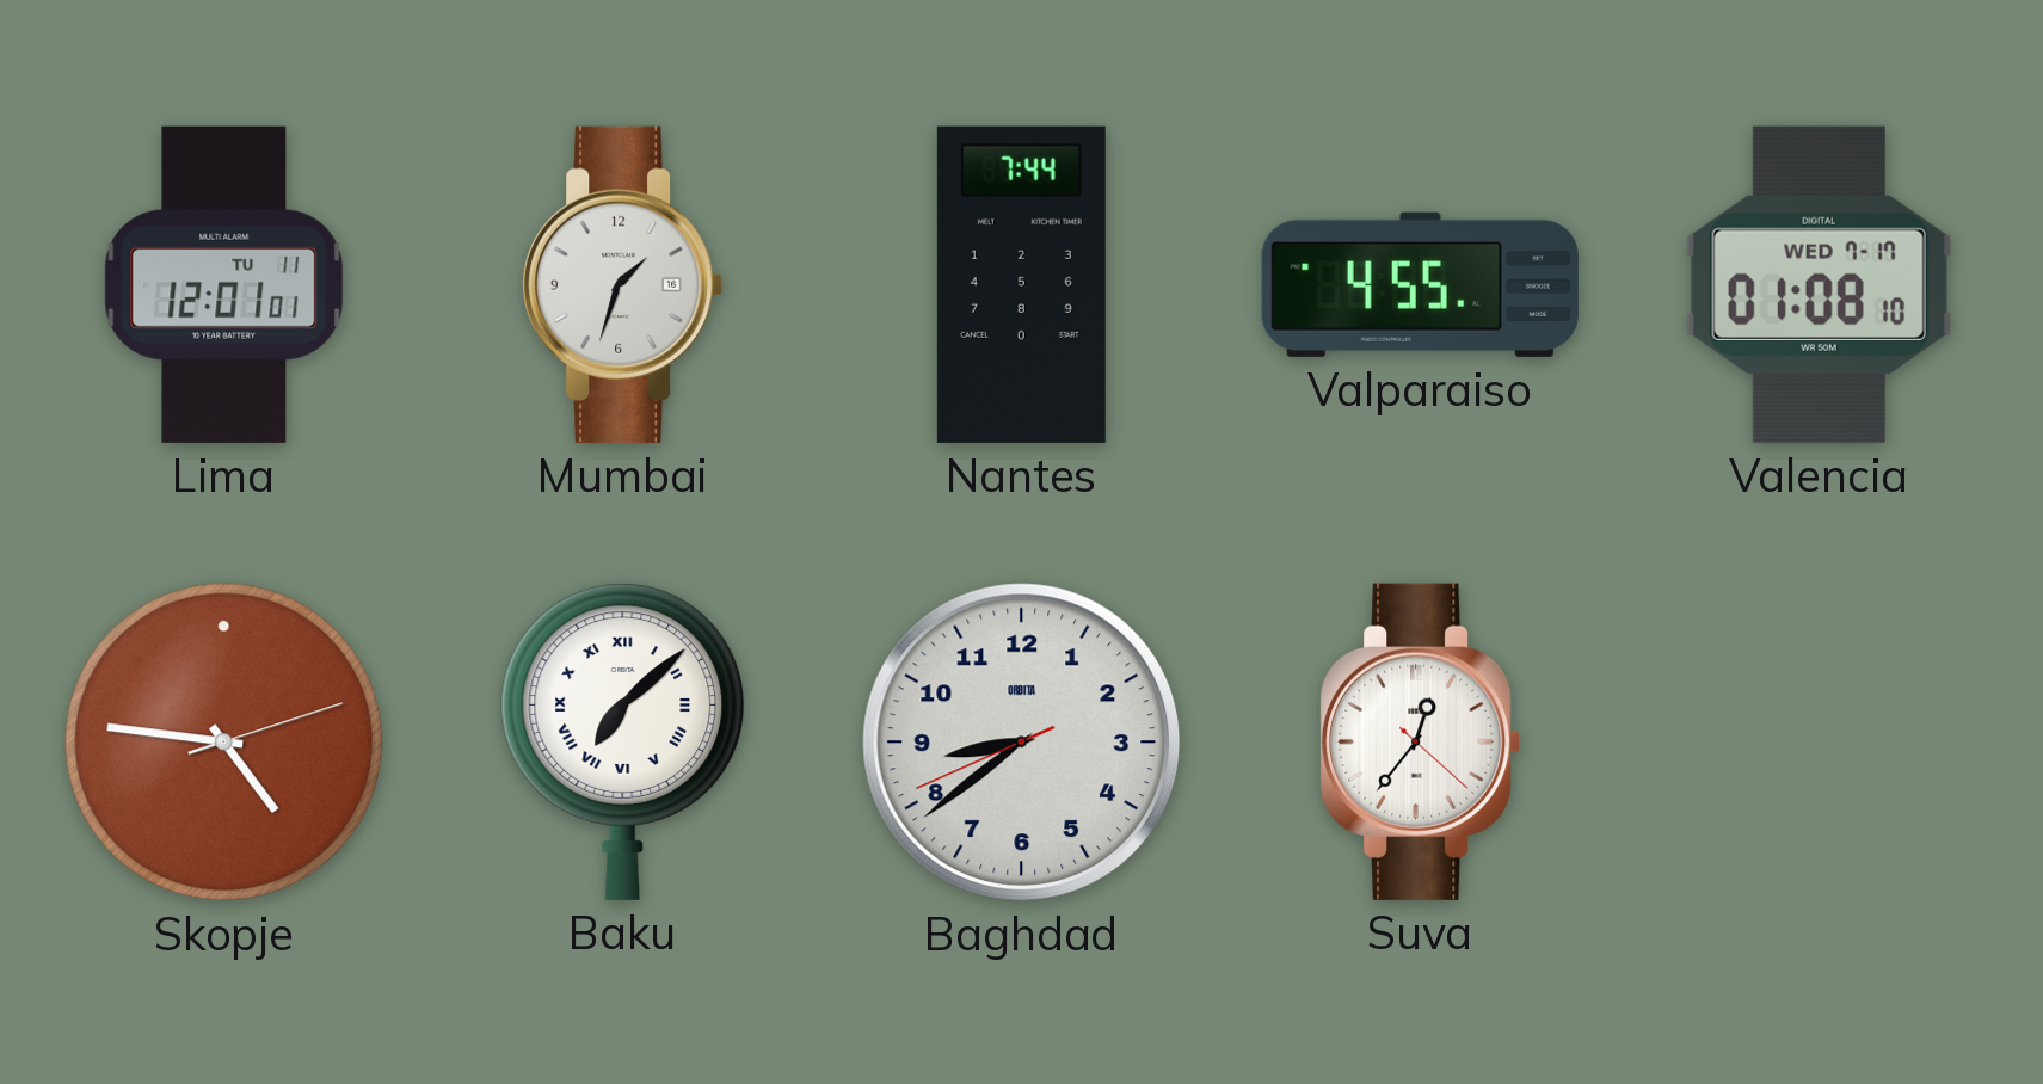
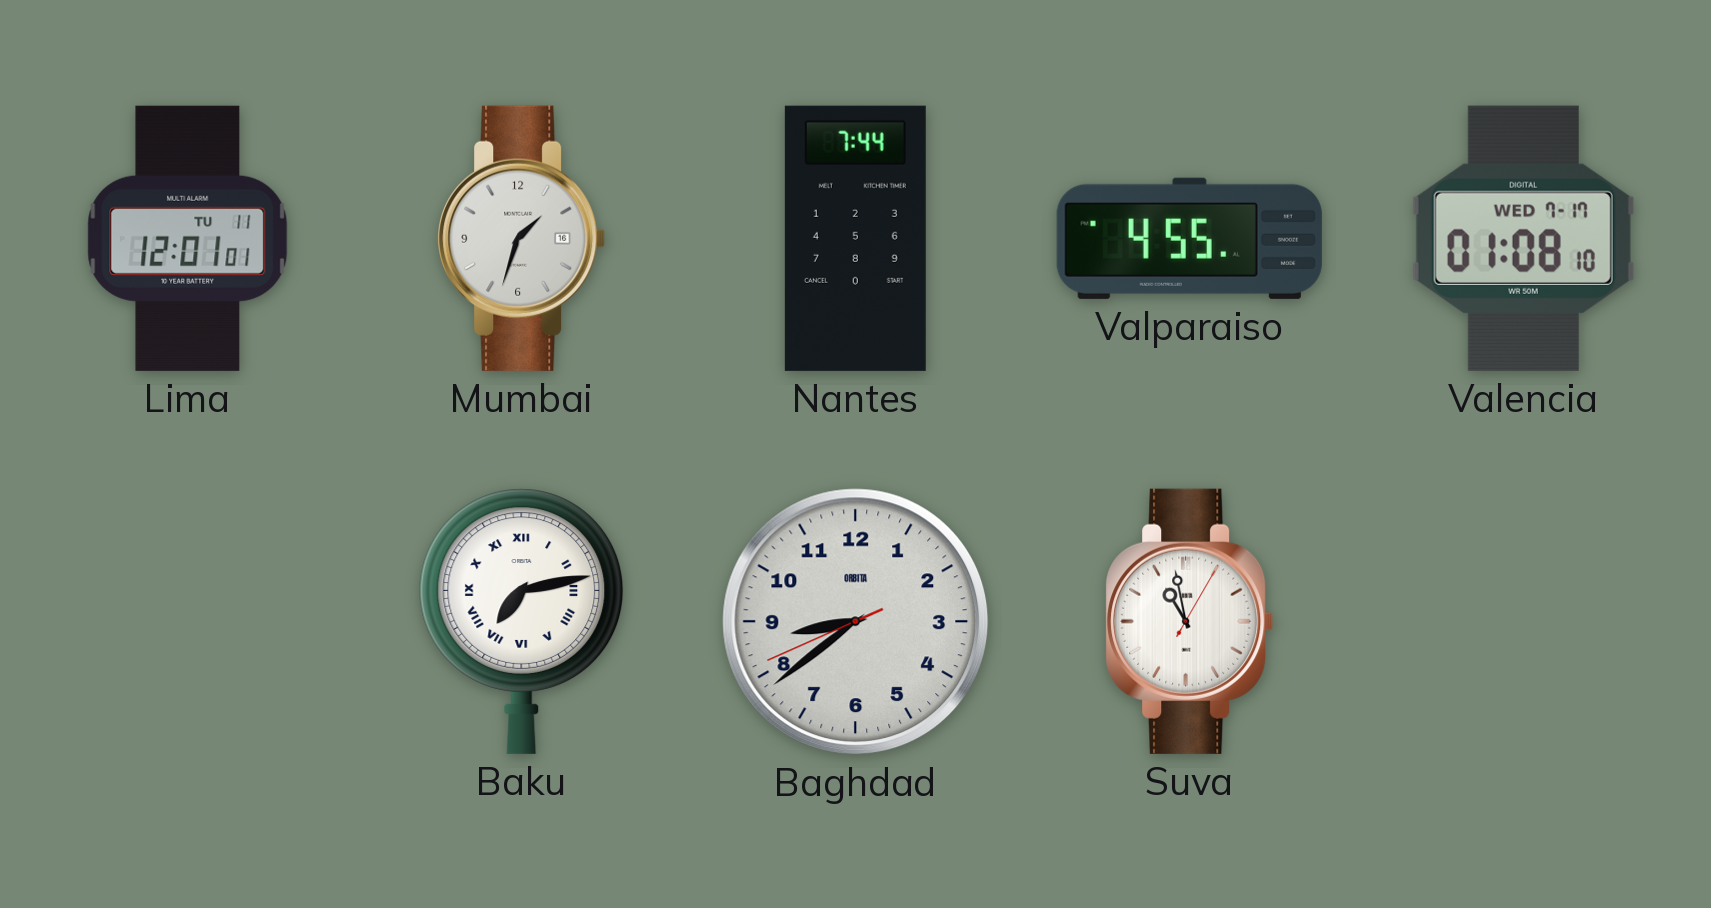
Skopje: 4:46 -> none (224, 743)
Baku: 7:08 -> 7:13 (522, 621)
Suva: 12:36 -> 10:58 (1190, 621)
